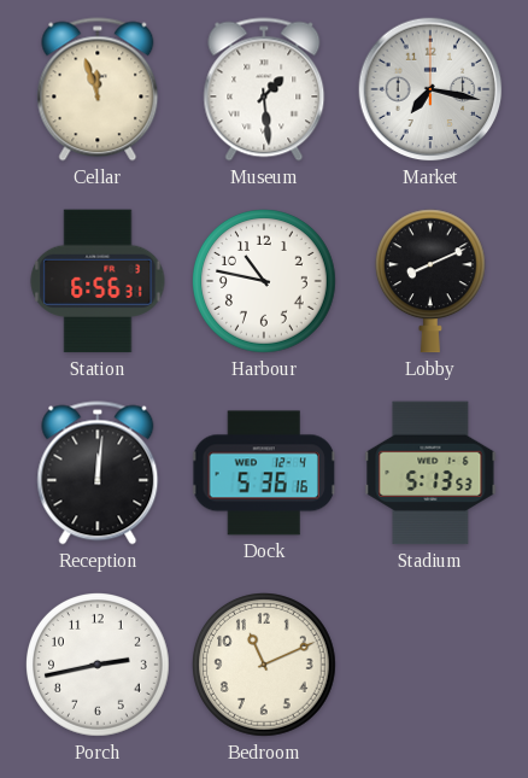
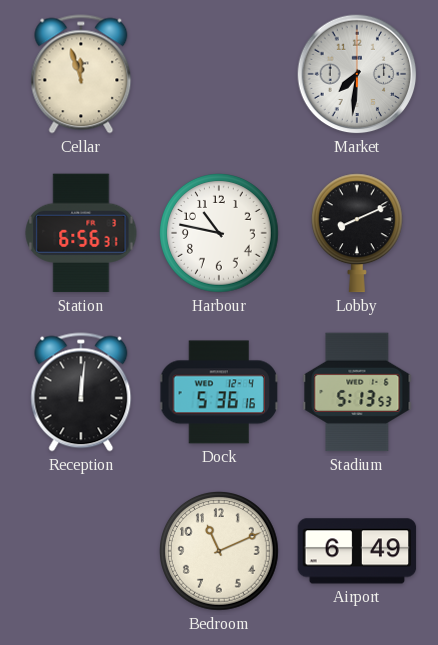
Museum: 1:29 -> none (264, 89)
Market: 7:17 -> 7:31 (357, 74)
Porch: 2:43 -> none (99, 666)
Airport: none -> 6:49 (357, 551)
